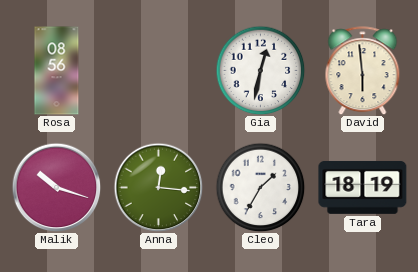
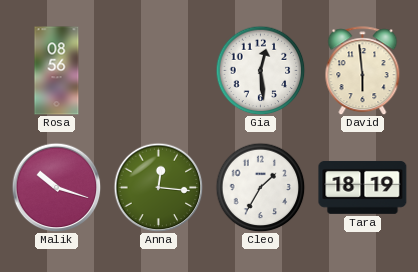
Gia: 12:32 -> 12:29 (260, 70)
